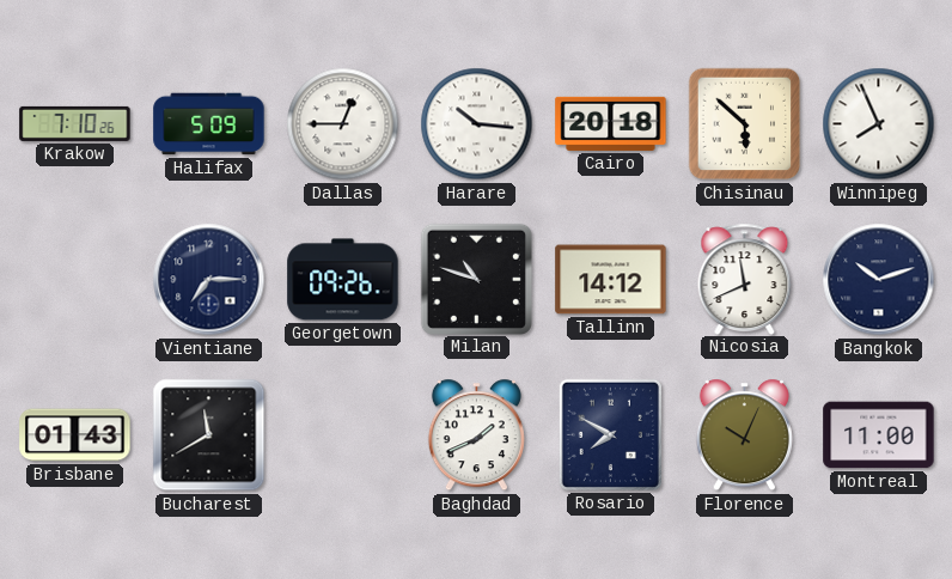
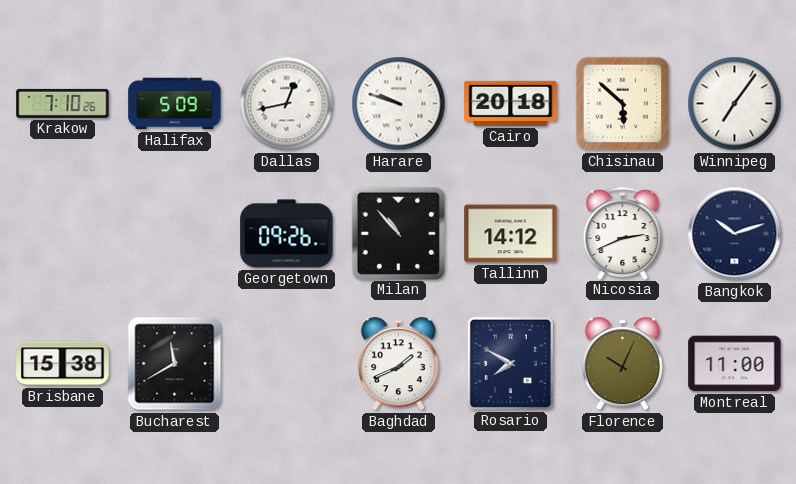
Dallas: 12:45 -> 12:43 (287, 104)
Harare: 10:16 -> 9:48 (399, 104)
Winnipeg: 7:56 -> 7:06 (735, 104)
Vientiane: 7:15 -> none (209, 280)
Milan: 10:48 -> 10:53 (398, 233)
Nicosia: 11:41 -> 2:41 (623, 233)
Brisbane: 01:43 -> 15:38 (63, 364)
